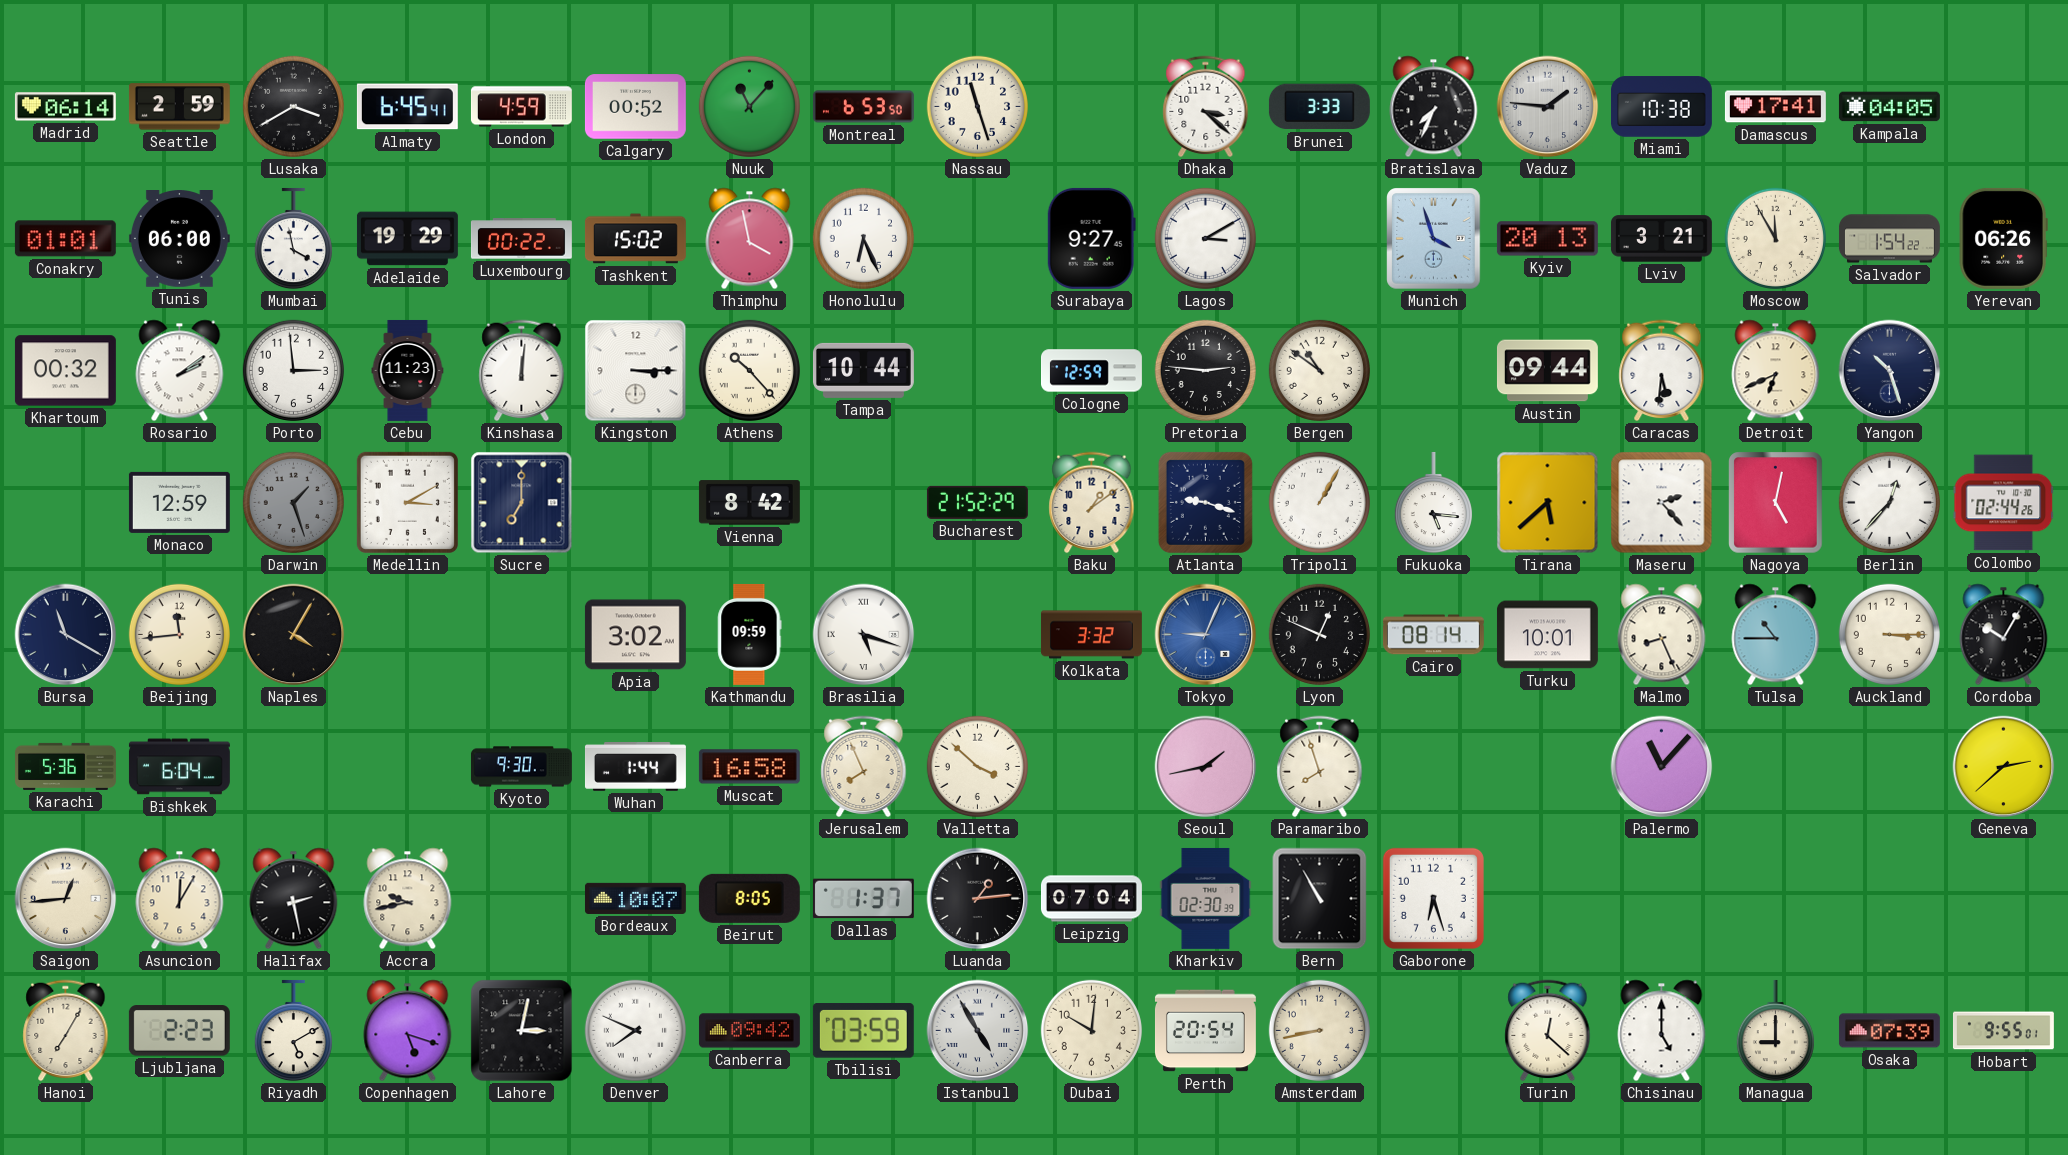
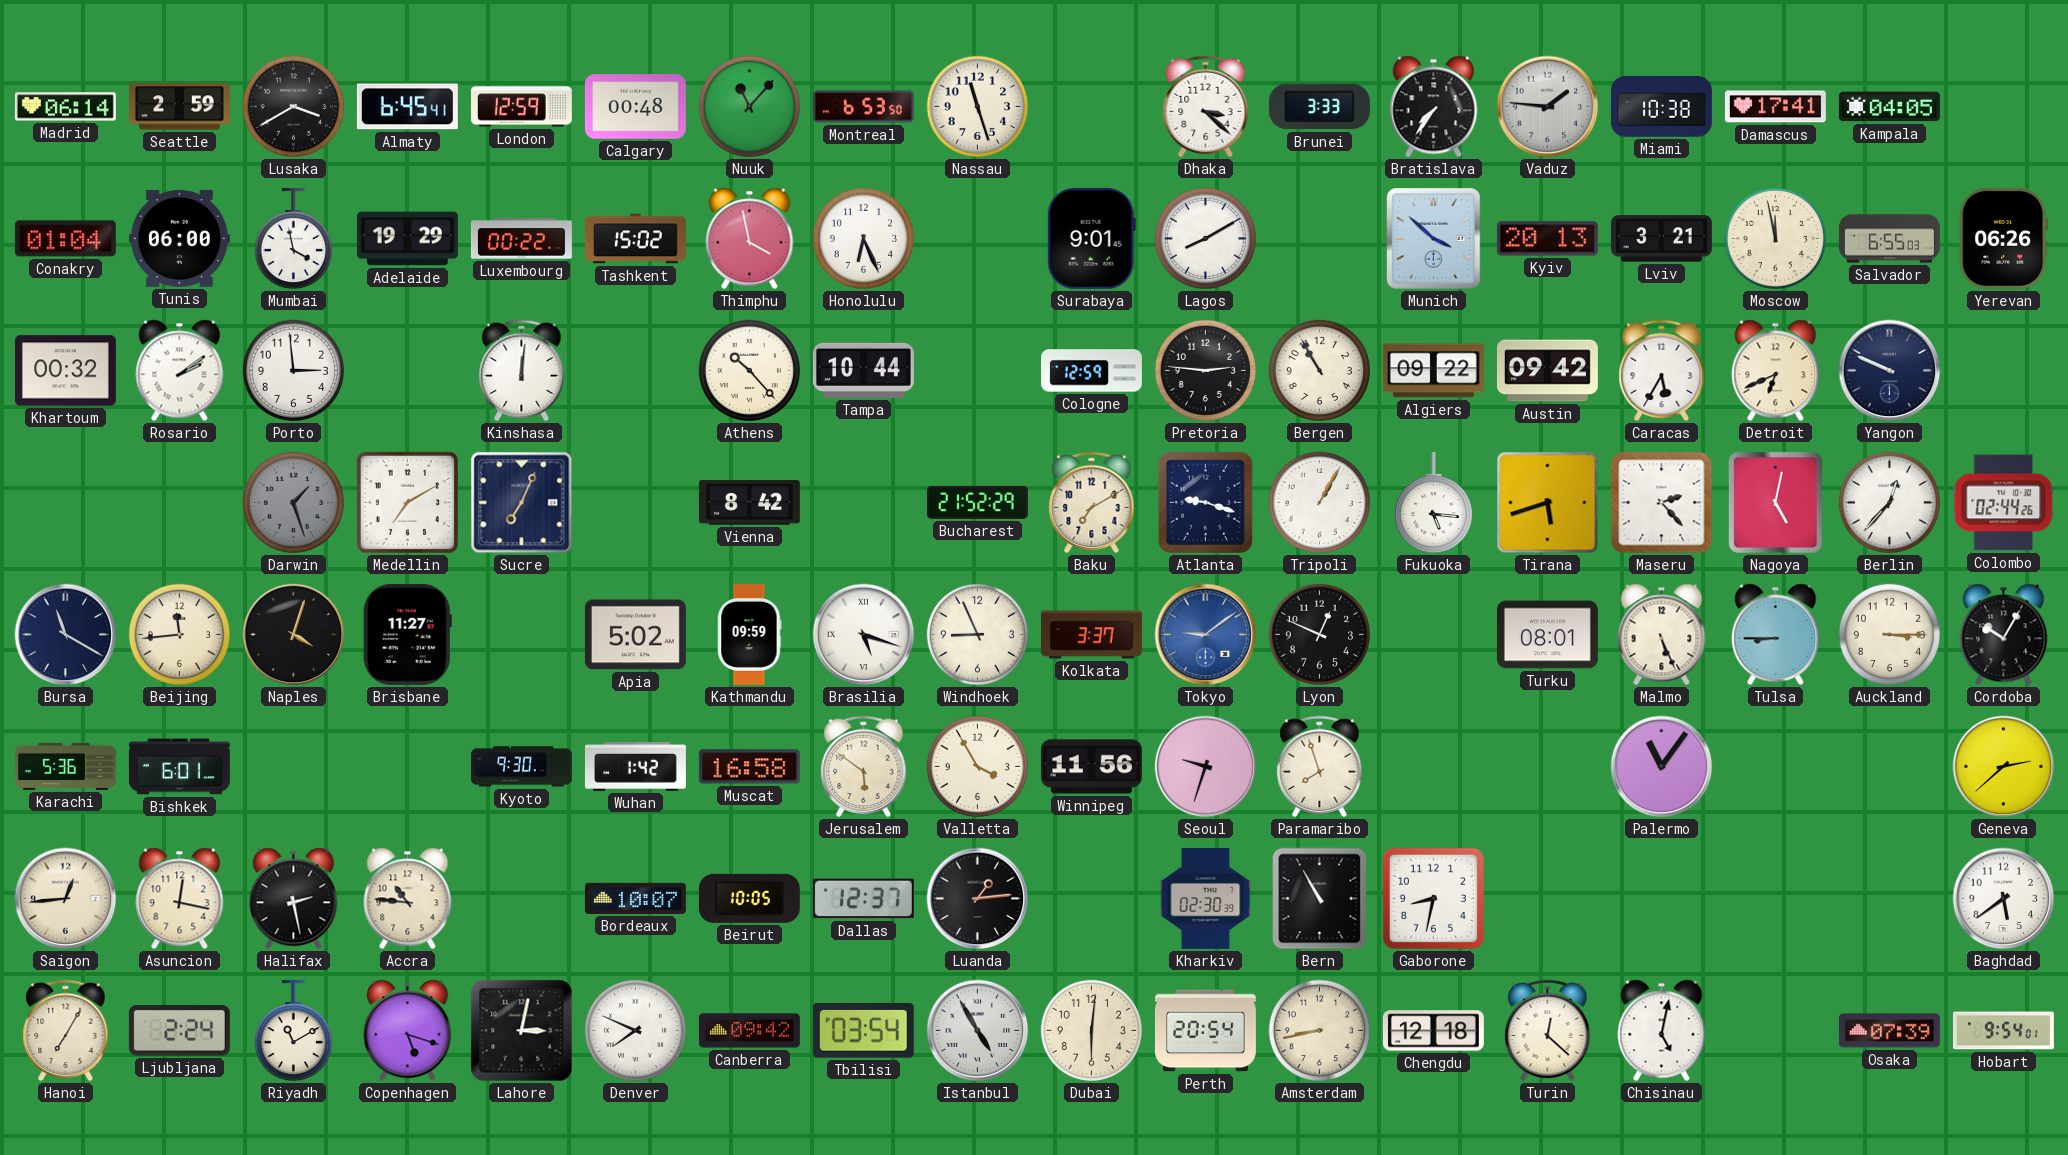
London: 4:59 -> 12:59 (521, 107)
Calgary: 00:52 -> 00:48 (635, 107)
Bratislava: 7:34 -> 7:36 (1434, 107)
Conakry: 01:01 -> 01:04 (65, 239)
Surabaya: 9:27 -> 9:01 (1091, 238)
Lagos: 3:10 -> 8:10 (1205, 238)
Munich: 3:57 -> 3:52 (1434, 239)
Moscow: 11:55 -> 11:58 (1775, 238)
Salvador: 1:54 -> 6:55 (1889, 239)
Cebu: 11:23 -> none (408, 370)
Kingston: 3:15 -> none (636, 371)
Bergen: 10:51 -> 10:55 (1319, 370)
Algiers: none -> 09:22 (1433, 371)
Austin: 09:44 -> 09:42 (1547, 371)
Caracas: 5:31 -> 5:35 (1662, 371)
Yangon: 10:27 -> 9:49 (1890, 371)
Monaco: 12:59 -> none (179, 502)
Medellin: 3:10 -> 7:10 (407, 502)
Sucre: 7:00 -> 7:04 (522, 503)
Baku: 1:09 -> 7:10 (1092, 503)
Tirana: 5:38 -> 5:42 (1548, 503)
Naples: 4:05 -> 4:03 (294, 635)
Brisbane: none -> 11:27 (407, 634)
Apia: 3:02 -> 5:02 (635, 635)
Windhoek: none -> 8:56 (977, 634)
Kolkata: 3:32 -> 3:37 (1091, 635)
Tokyo: 9:04 -> 9:09 (1206, 635)
Cairo: 08:14 -> none (1433, 635)
Turku: 10:01 -> 08:01 (1547, 635)
Malmo: 8:26 -> 5:26 (1662, 635)
Tulsa: 10:45 -> 8:45 (1776, 635)
Bishkek: 6:04 -> 6:01 (179, 767)
Wuhan: 1:44 -> 1:42 (635, 767)
Jerusalem: 7:56 -> 5:51 (864, 767)
Valletta: 3:52 -> 3:55 (977, 766)
Winnipeg: none -> 11:56 (1091, 767)
Seoul: 1:43 -> 9:33 (1206, 767)
Palermo: 11:07 -> 11:06 (1662, 767)
Asuncion: 12:05 -> 12:17 (180, 899)
Accra: 9:43 -> 10:46 (408, 899)
Beirut: 8:05 -> 10:05 (749, 898)
Dallas: 1:37 -> 12:37 (863, 899)
Leipzig: 07:04 -> none (1091, 899)
Gaborone: 6:27 -> 8:32 (1433, 898)
Baghdad: none -> 5:39 (2004, 899)
Ljubljana: 2:23 -> 2:24 (179, 1031)
Riyadh: 5:10 -> 11:10 (293, 1031)
Tbilisi: 03:59 -> 03:54 (863, 1031)
Dubai: 10:01 -> 6:01 (1091, 1030)
Chengdu: none -> 12:18 (1433, 1031)
Chisinau: 5:00 -> 5:02 (1662, 1031)
Managua: 9:00 -> none (1775, 1031)
Hobart: 9:55 -> 9:54 (2003, 1031)
